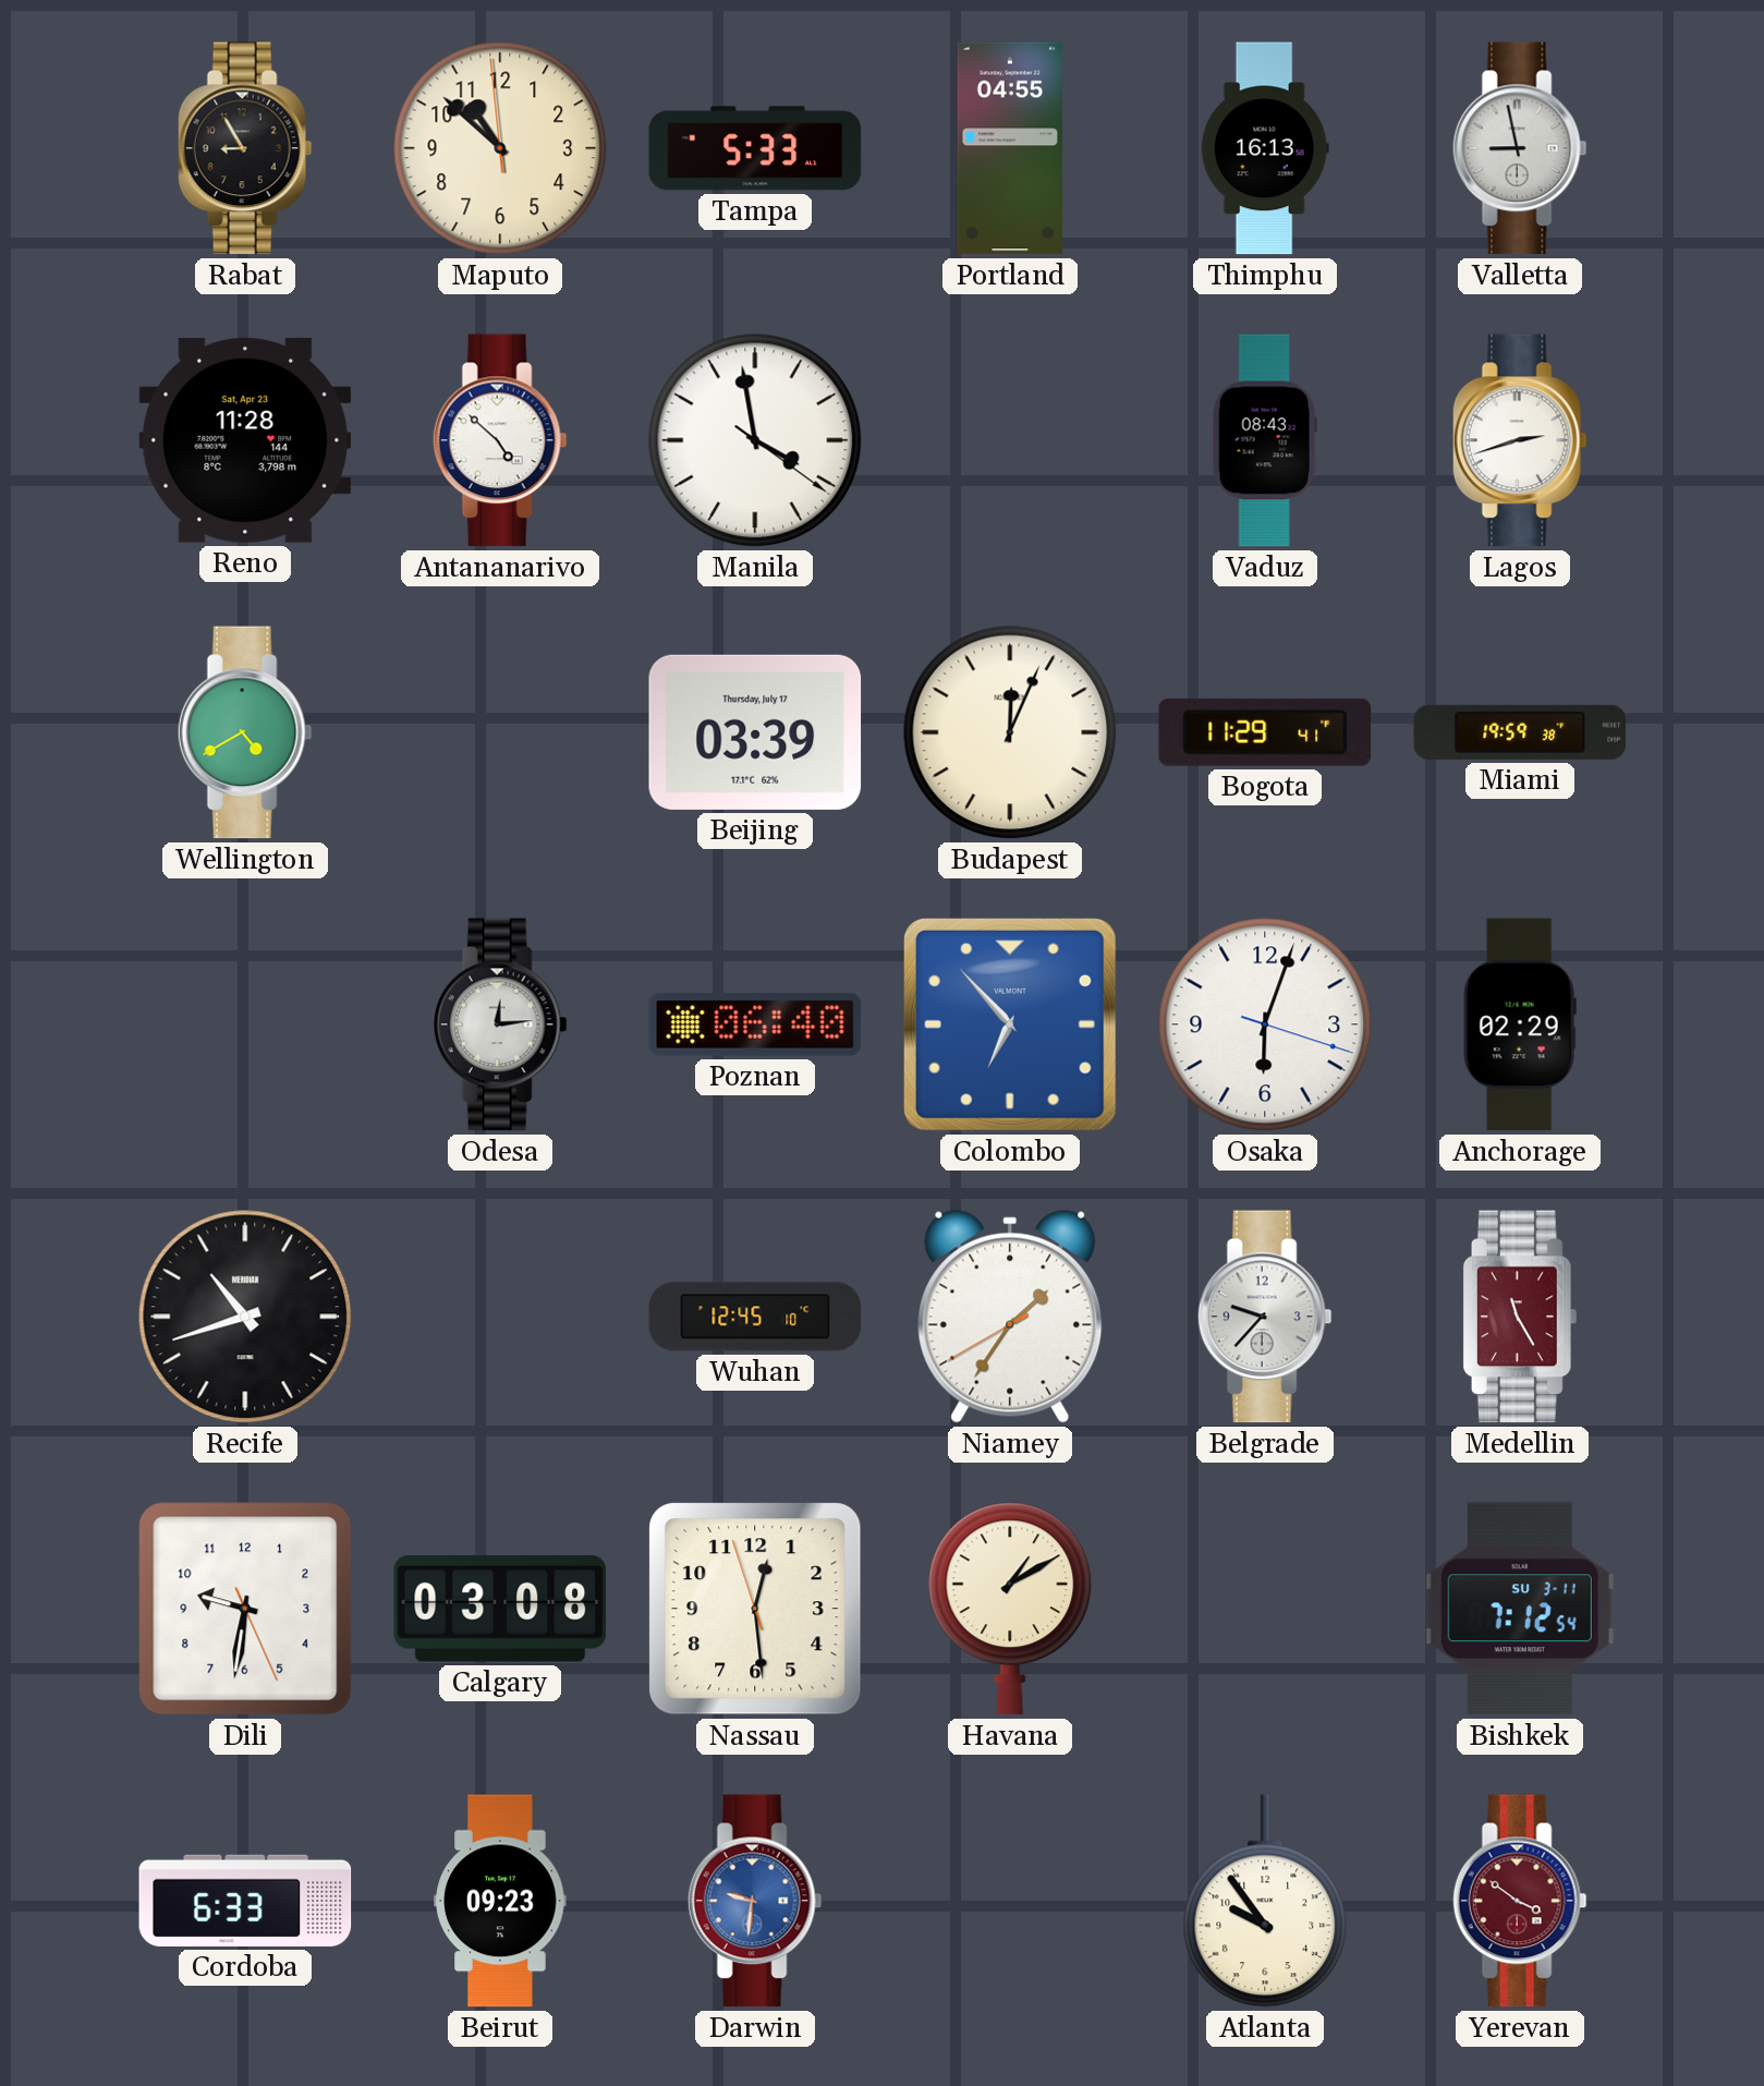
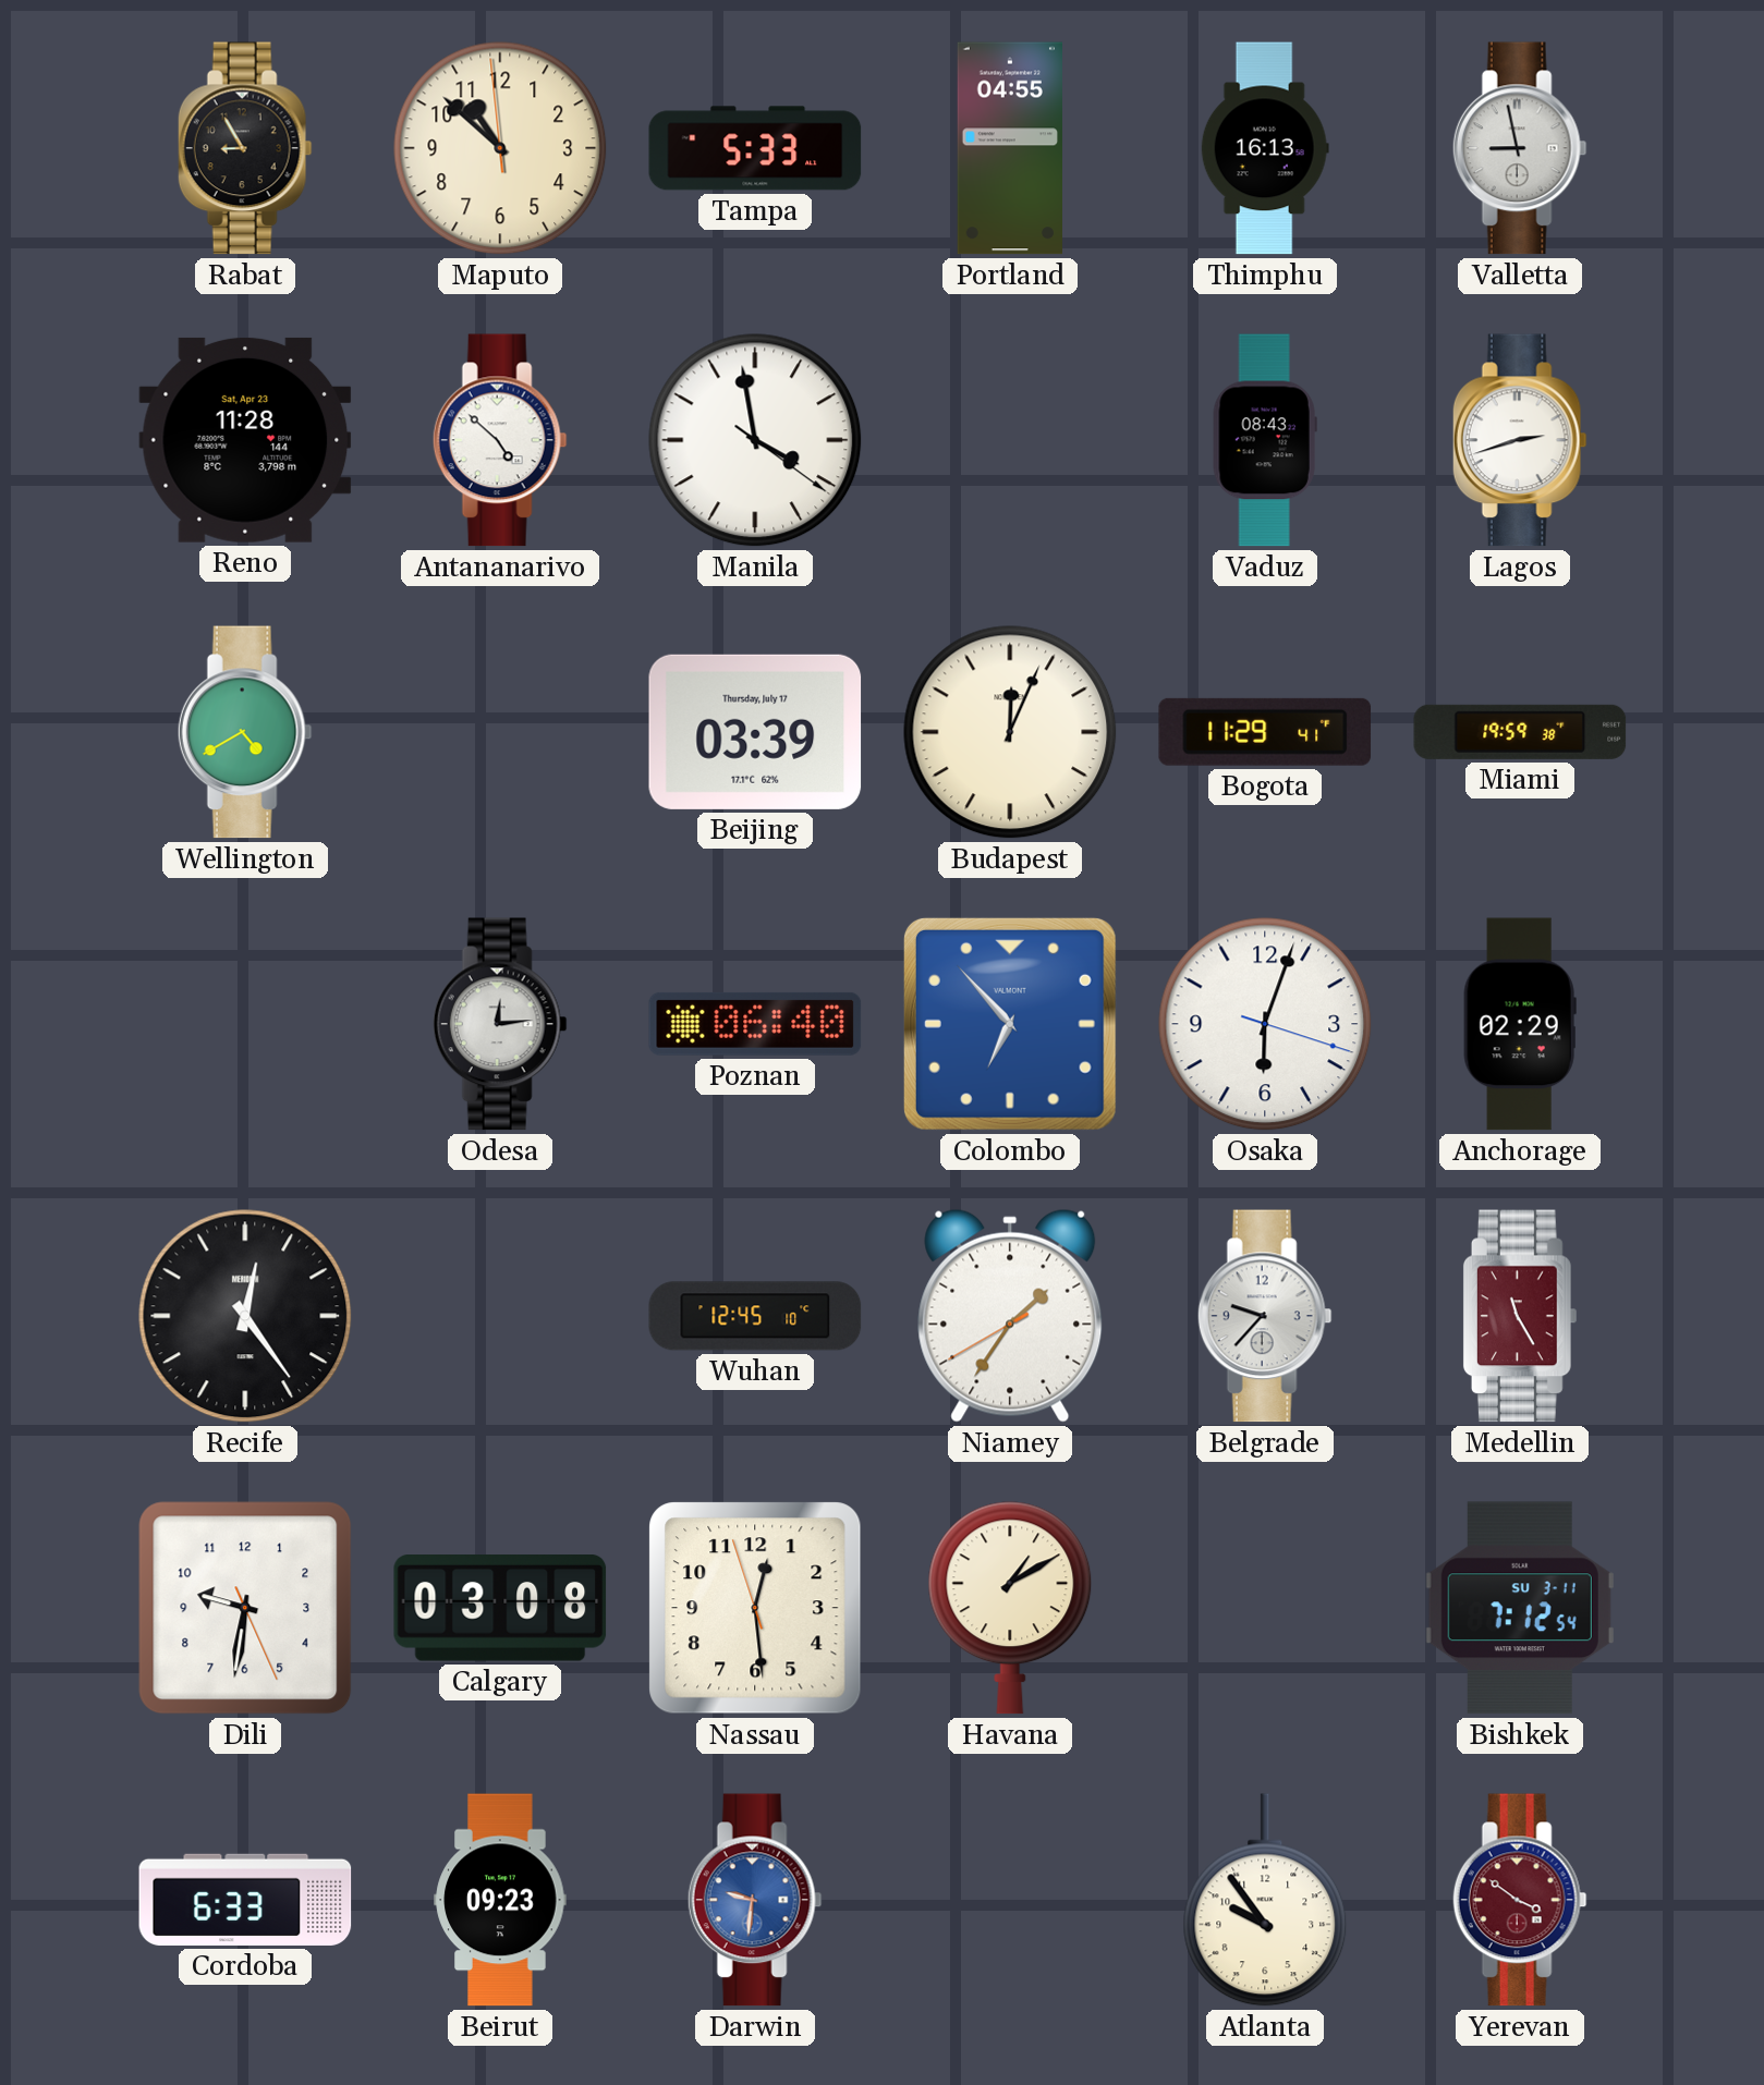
Recife: 10:42 -> 12:24 (245, 1316)
